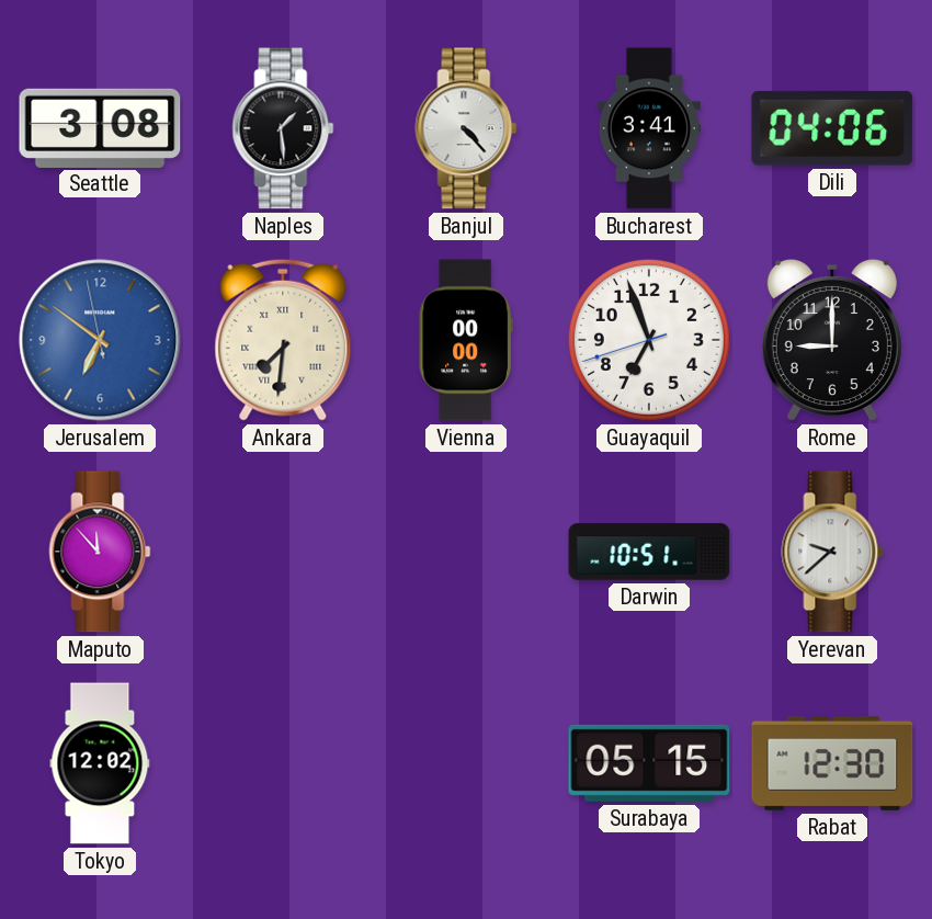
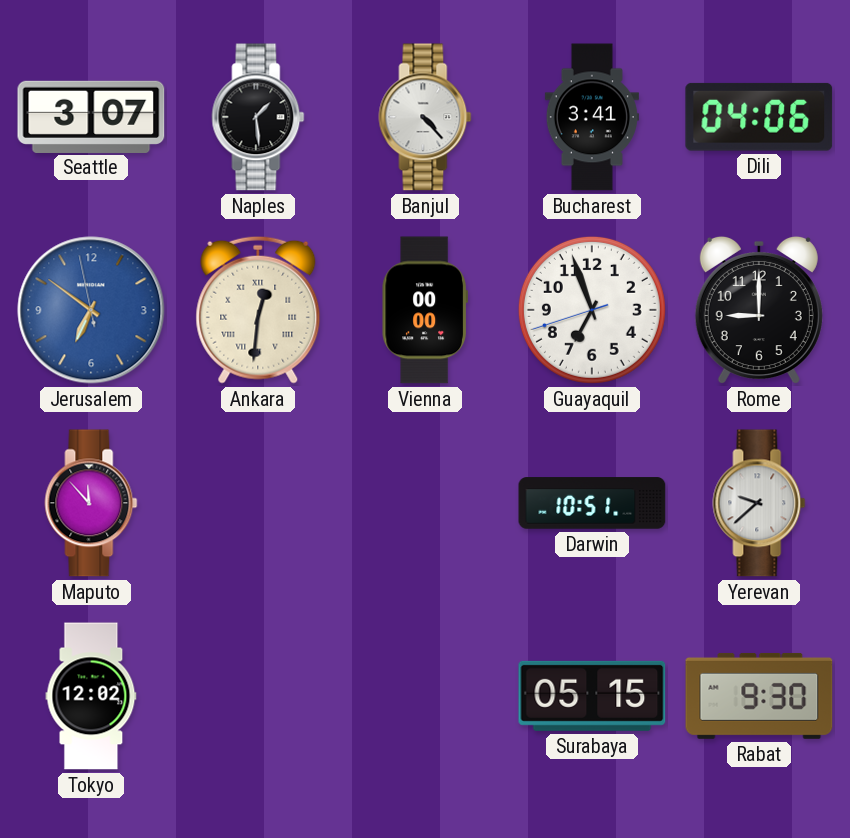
Seattle: 3:08 -> 3:07 (91, 116)
Ankara: 7:31 -> 12:31 (258, 310)
Rabat: 12:30 -> 9:30 (759, 696)
